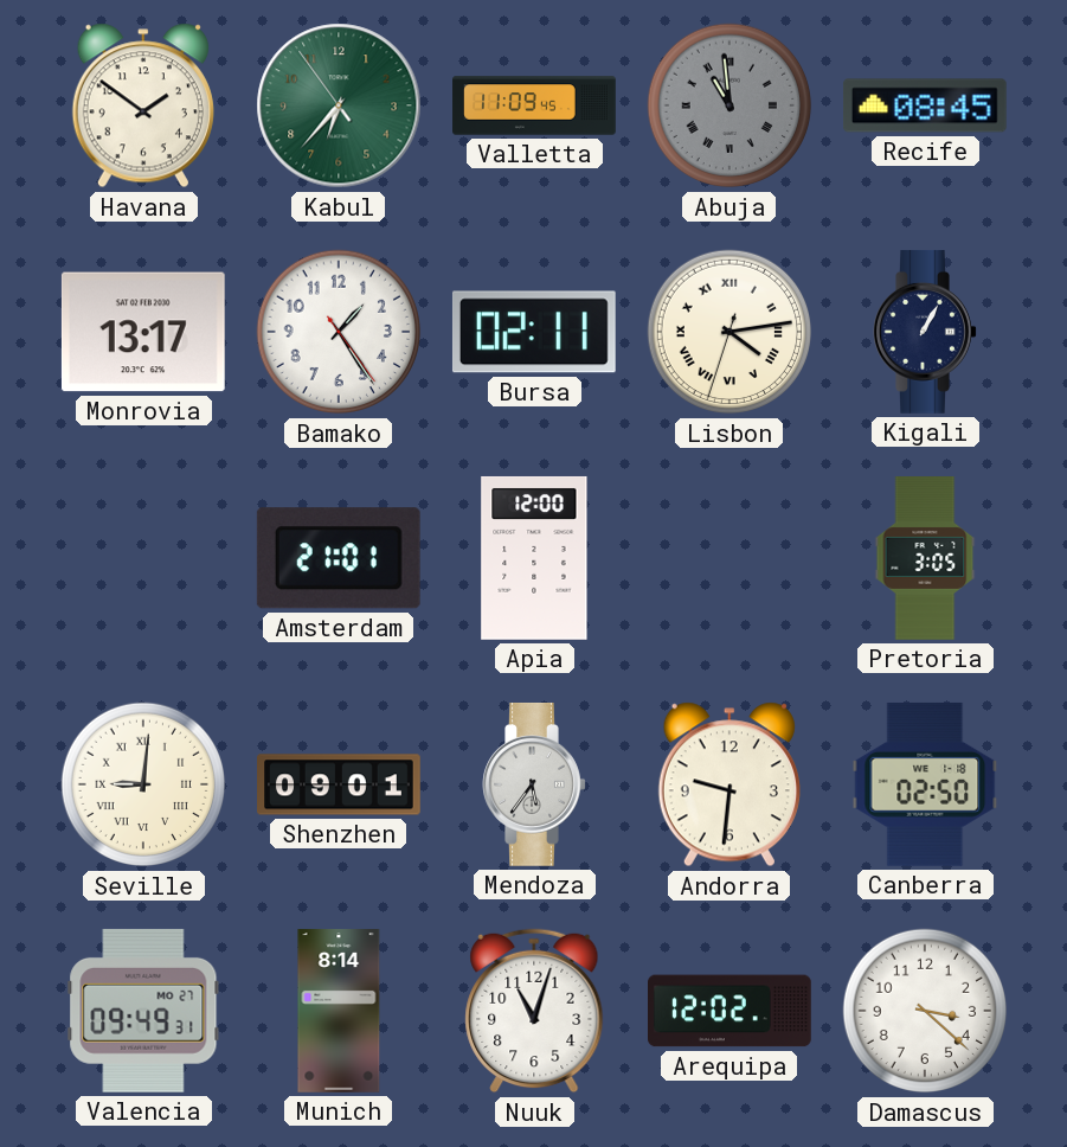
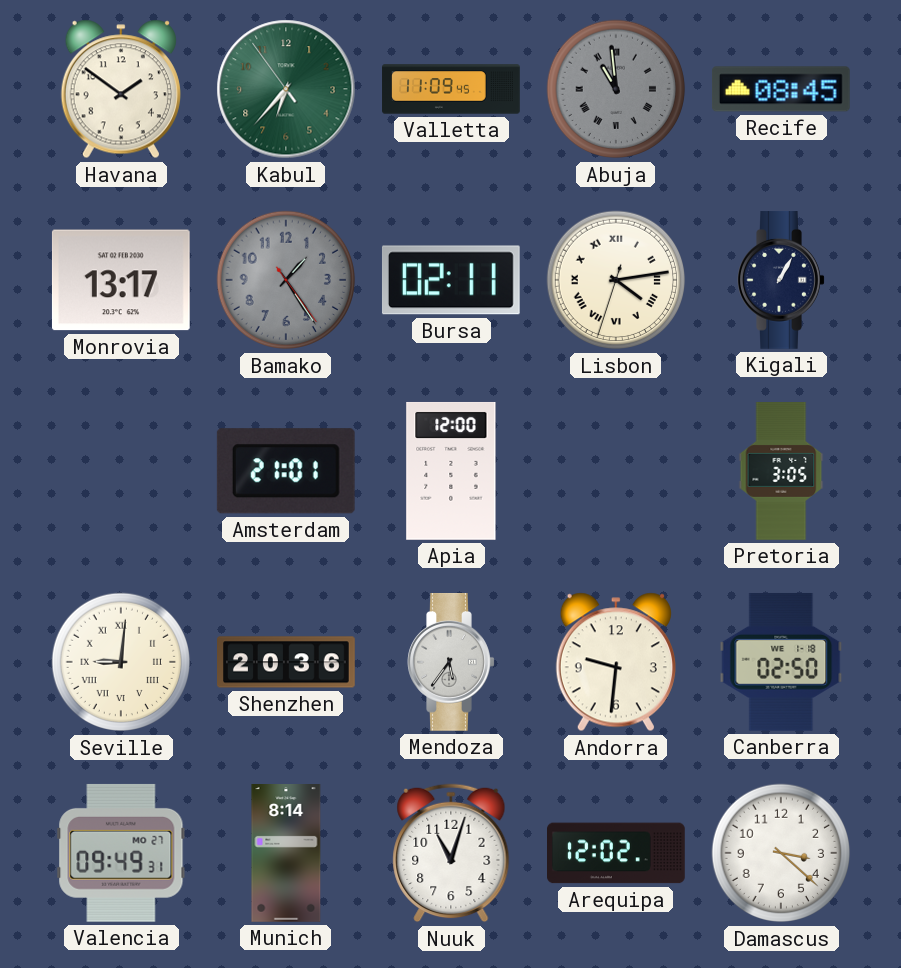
Bamako dial: white -> grey (286, 280)
Shenzhen: 09:01 -> 20:36 (287, 662)
